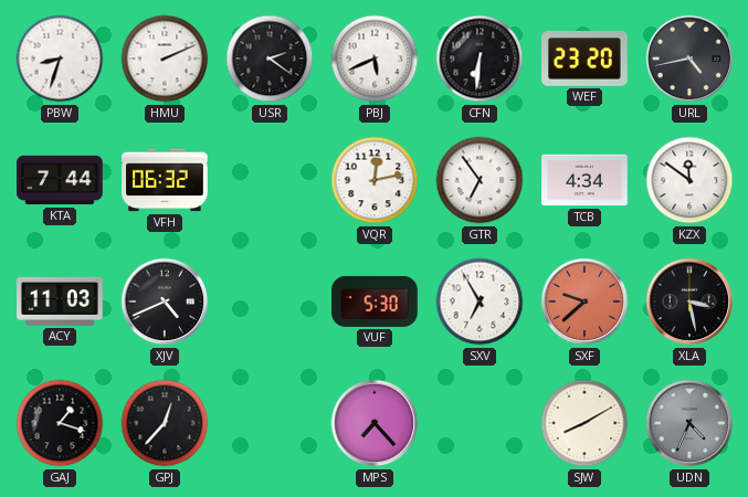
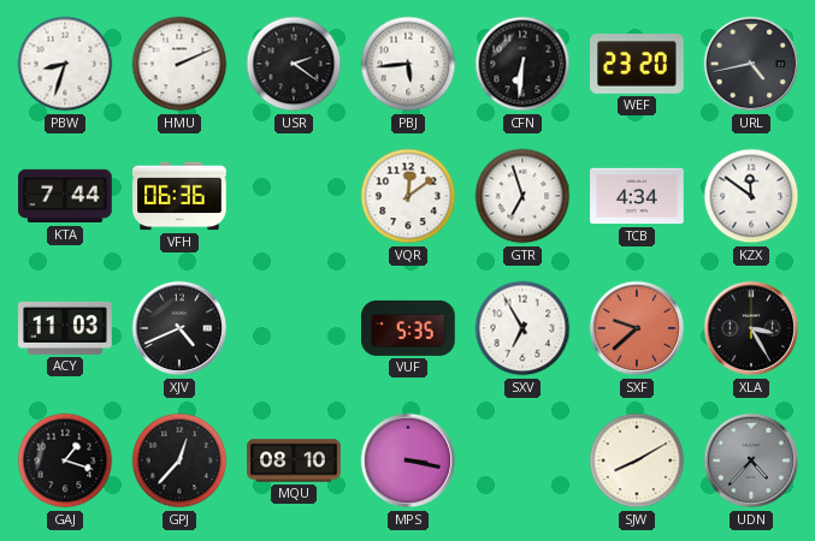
PBJ: 5:41 -> 5:44 (408, 64)
VFH: 06:32 -> 06:36 (179, 196)
VQR: 12:13 -> 12:09 (408, 196)
GTR: 6:54 -> 6:57 (522, 196)
VUF: 5:30 -> 5:35 (408, 328)
XLA: 3:28 -> 3:25 (751, 328)
MQU: none -> 08:10 (294, 460)
MPS: 7:23 -> 3:17 (408, 460)
UDN: 4:34 -> 4:37 (751, 460)
